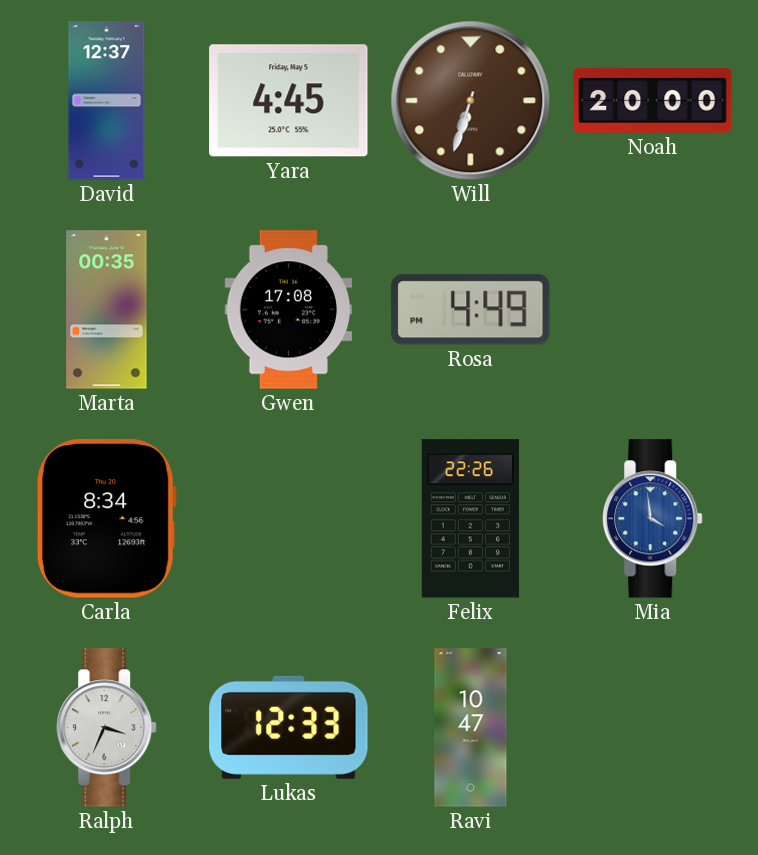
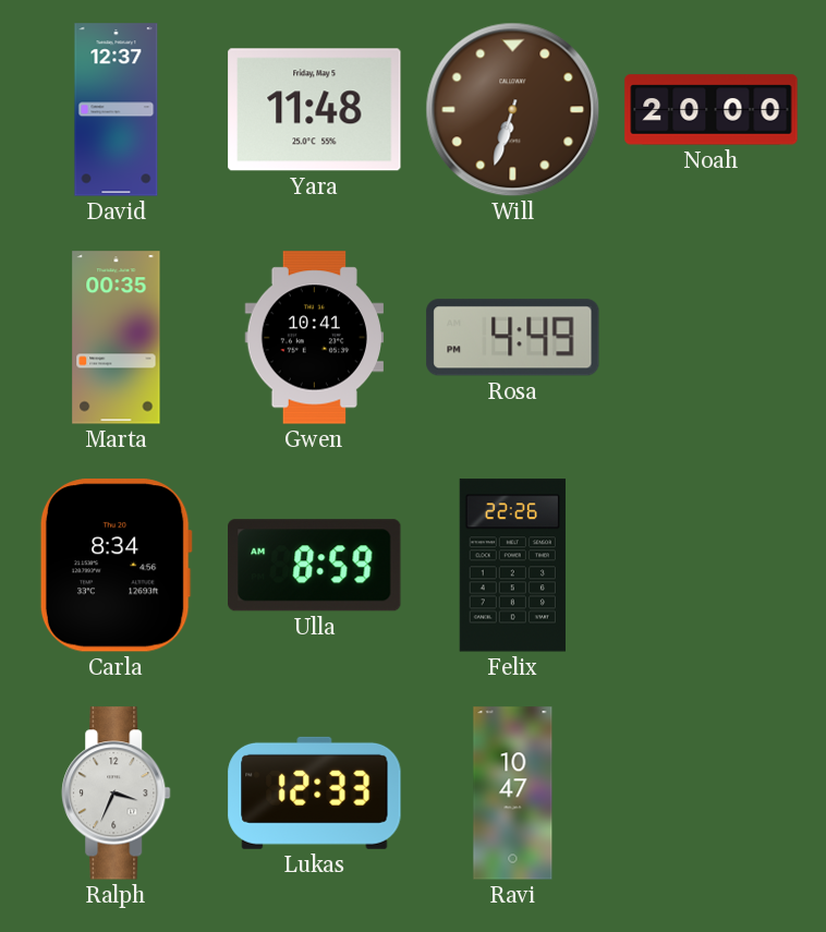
Yara: 4:45 -> 11:48 (315, 110)
Gwen: 17:08 -> 10:41 (314, 338)
Ulla: none -> 8:59 (315, 566)
Mia: 3:59 -> none (653, 519)
